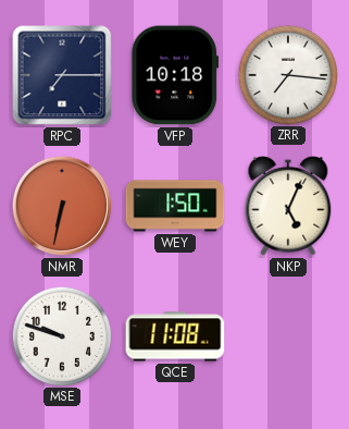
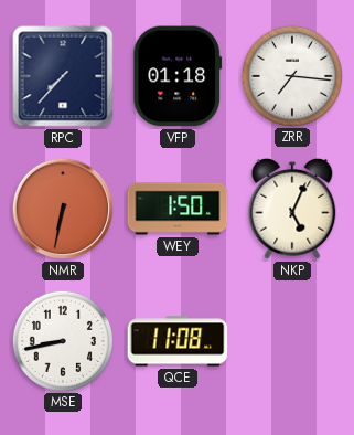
RPC: 7:15 -> 7:37 (63, 76)
VFP: 10:18 -> 01:18 (178, 76)
MSE: 9:48 -> 8:43 (62, 340)
